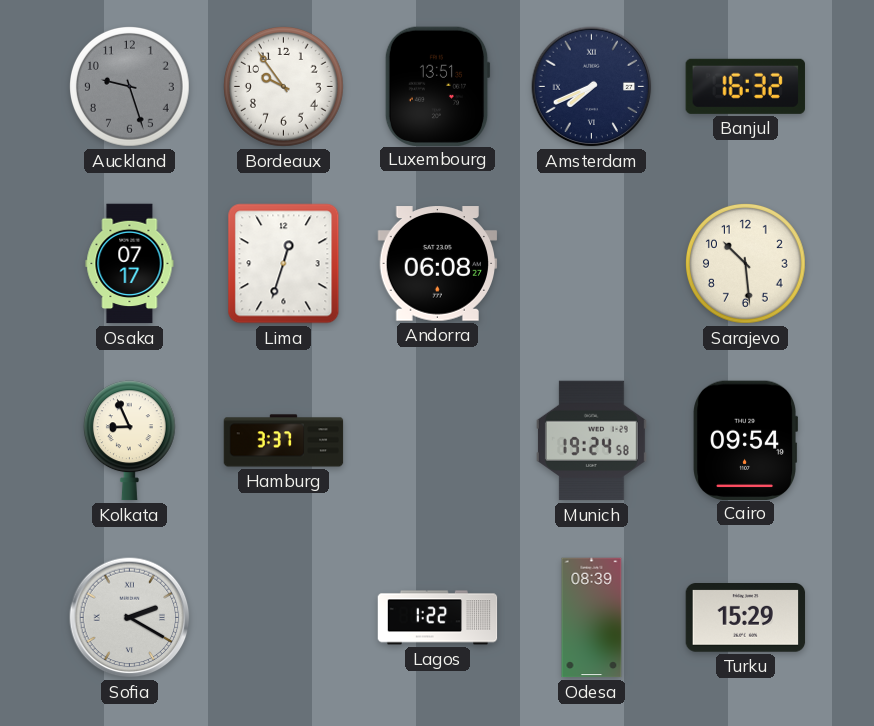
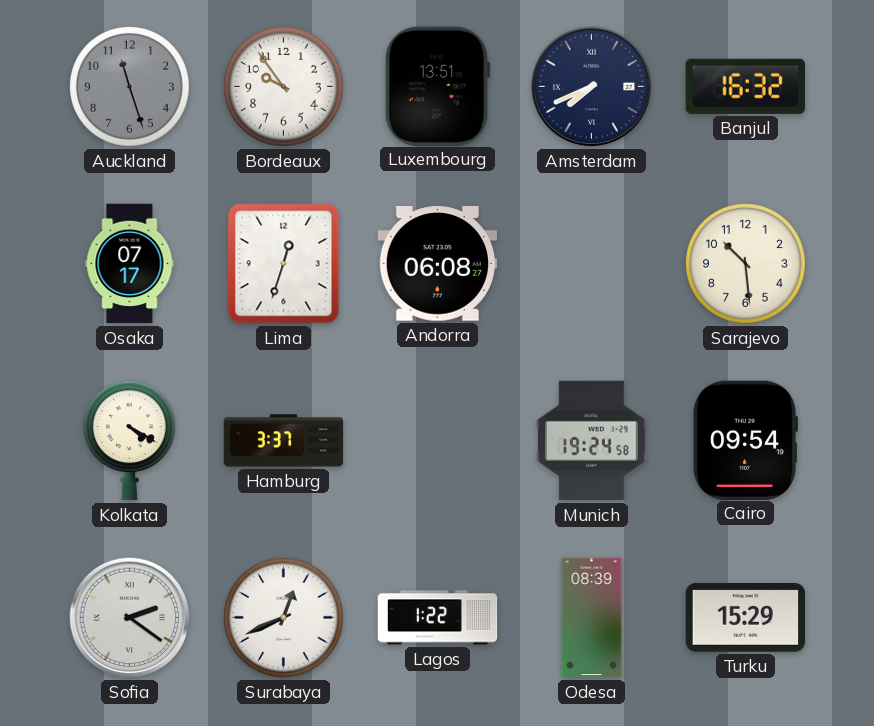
Auckland: 9:27 -> 11:27 (130, 87)
Kolkata: 8:56 -> 4:20 (129, 441)
Sofia: 2:20 -> 2:21 (130, 618)
Surabaya: none -> 12:41 (284, 618)
